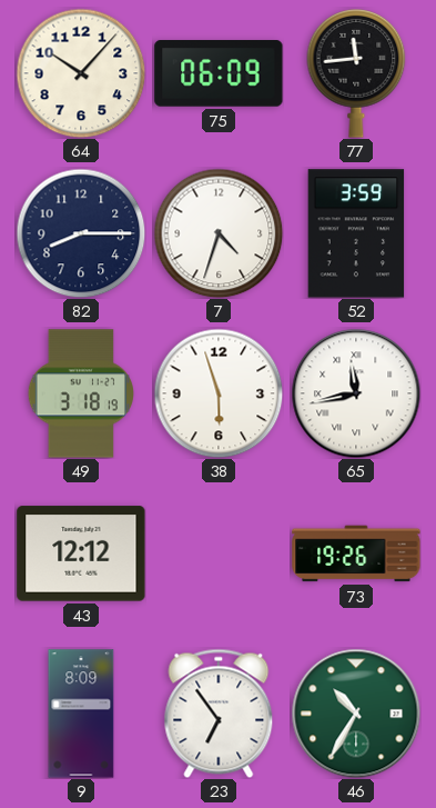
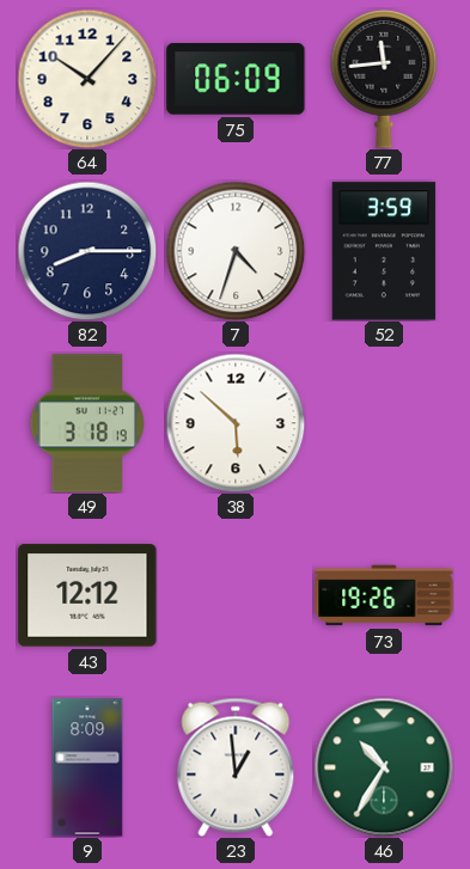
38: 5:57 -> 5:52 (236, 423)
65: 11:43 -> none (356, 393)
23: 6:54 -> 12:59 (236, 767)
